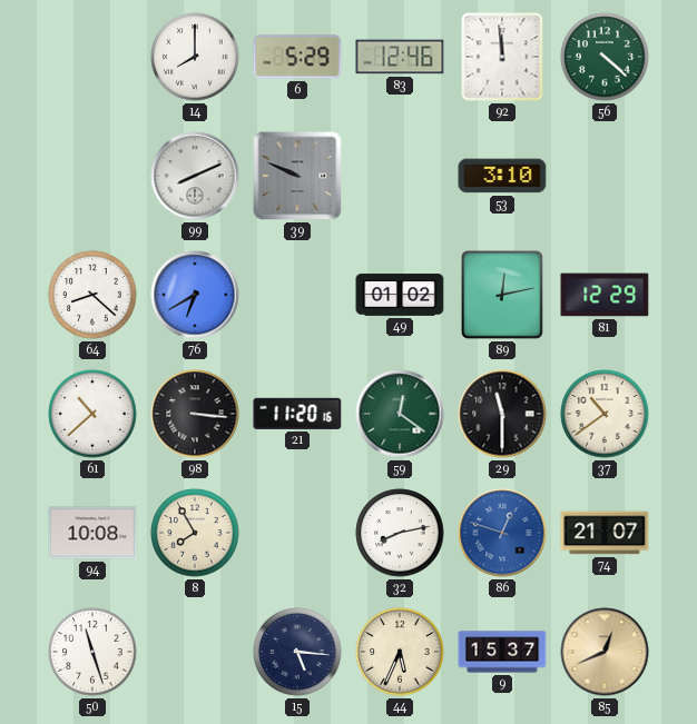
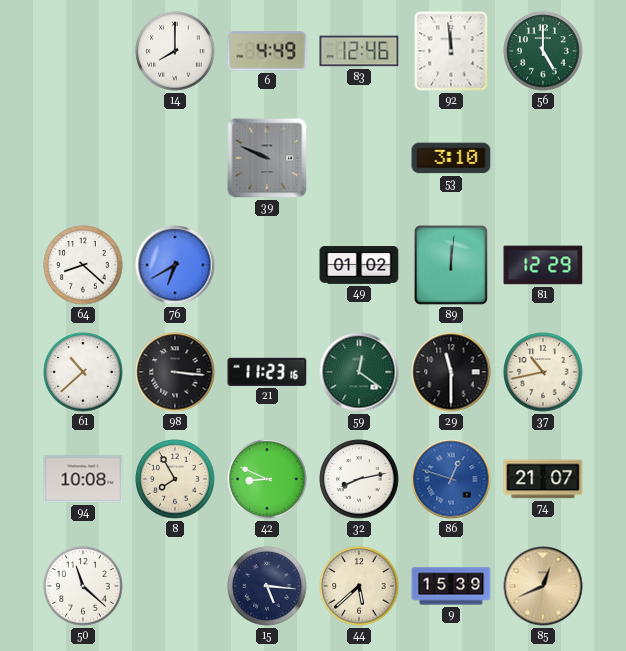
6: 5:29 -> 4:49 (267, 51)
56: 4:22 -> 5:00 (543, 51)
99: 8:11 -> none (195, 176)
89: 12:13 -> 12:01 (451, 266)
21: 11:20 -> 11:23 (267, 372)
37: 10:39 -> 10:43 (543, 372)
42: none -> 8:49 (267, 479)
50: 11:27 -> 11:22 (83, 586)
44: 5:34 -> 5:38 (359, 586)
9: 15:37 -> 15:39 (451, 586)
